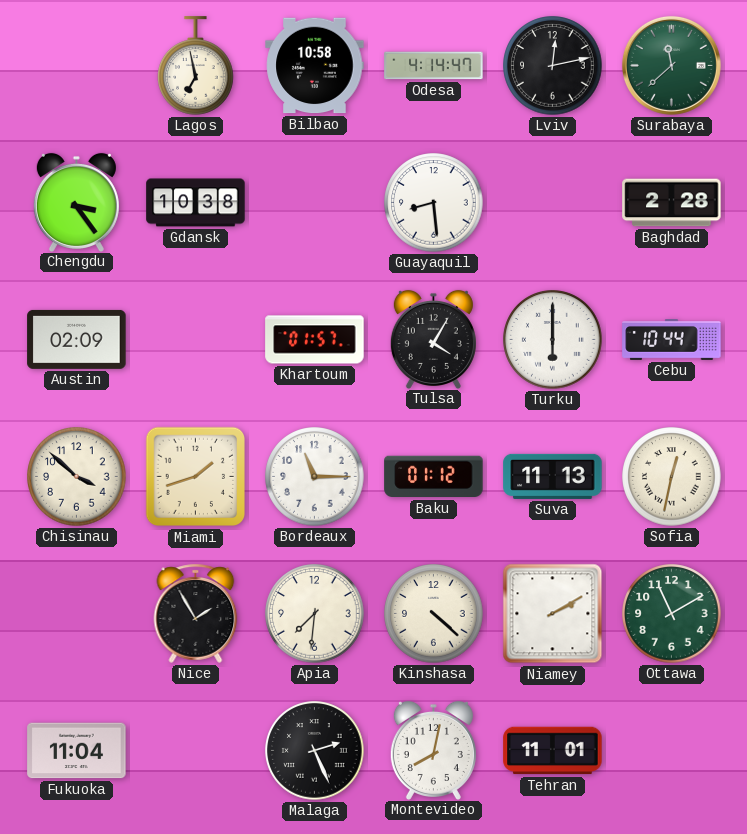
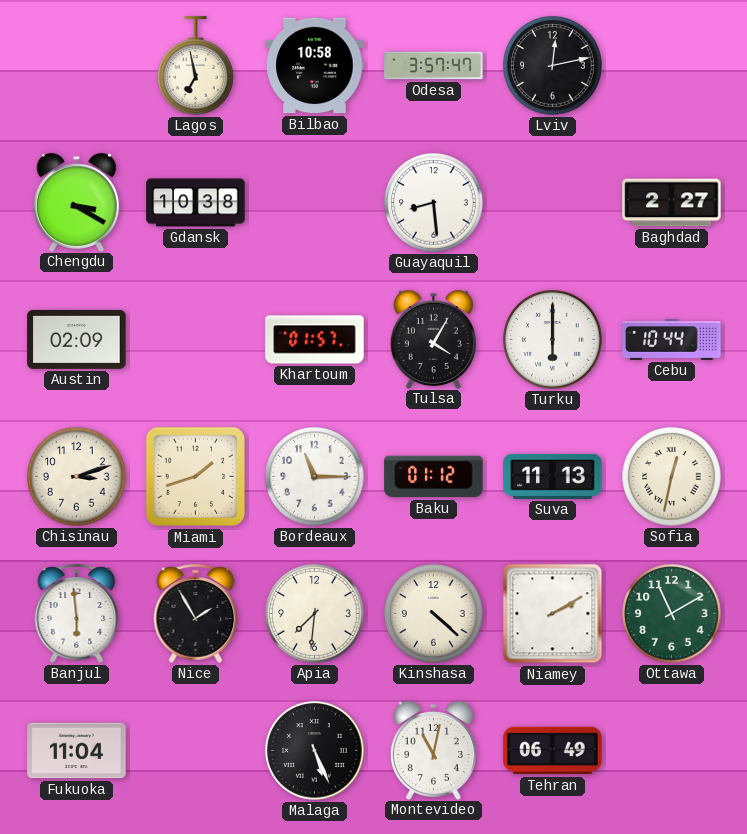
Odesa: 4:14 -> 3:57 (434, 66)
Surabaya: 11:38 -> none (671, 65)
Chengdu: 3:24 -> 3:20 (76, 202)
Baghdad: 2:28 -> 2:27 (672, 203)
Chisinau: 3:52 -> 3:12 (77, 477)
Banjul: none -> 5:59 (77, 613)
Malaga: 2:26 -> 5:26 (315, 751)
Montevideo: 8:02 -> 11:02 (433, 750)
Tehran: 11:01 -> 06:49 (553, 751)
